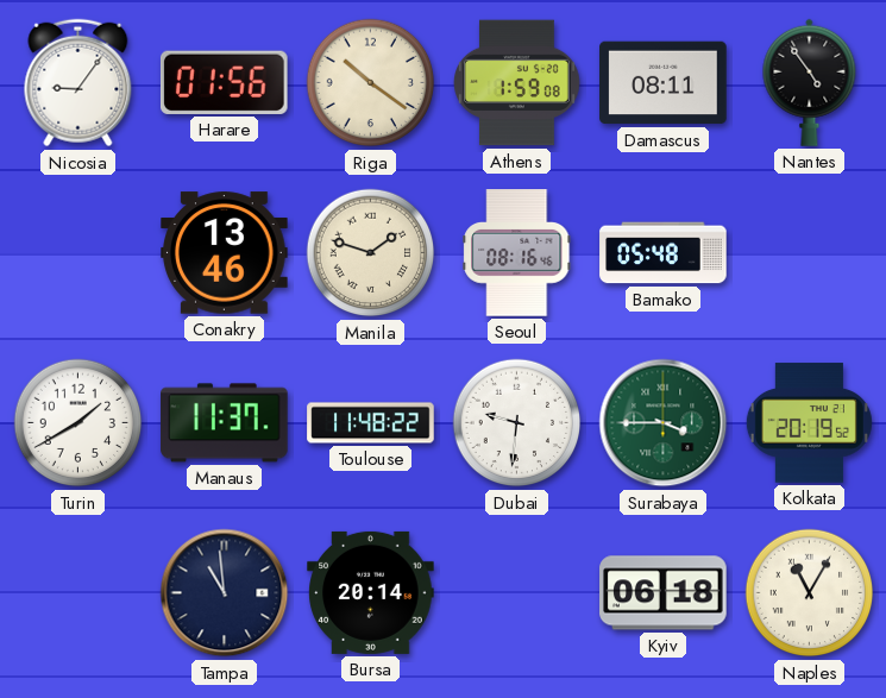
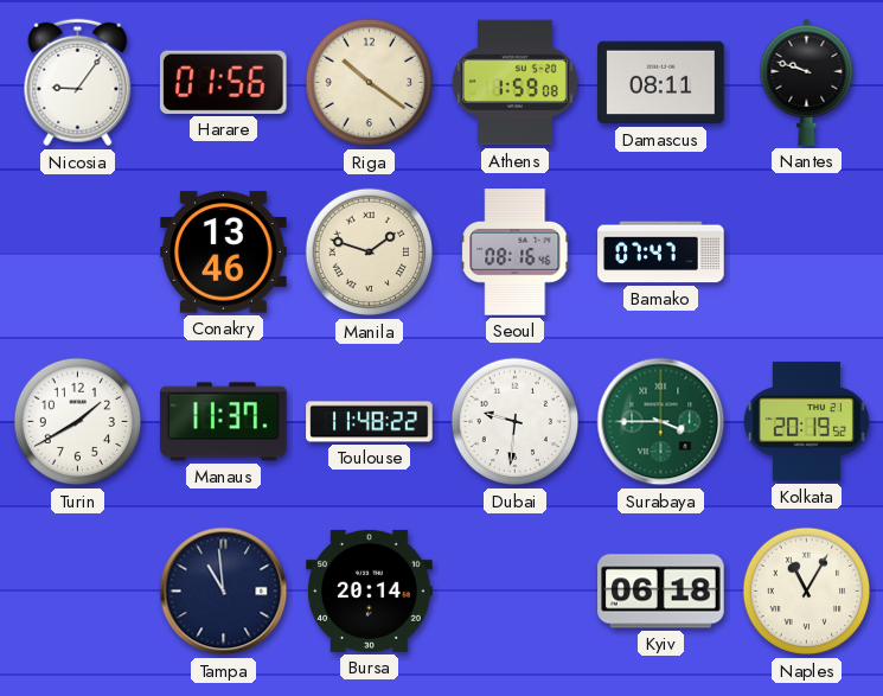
Nantes: 4:54 -> 9:48 (807, 82)
Bamako: 05:48 -> 07:47 (661, 253)
